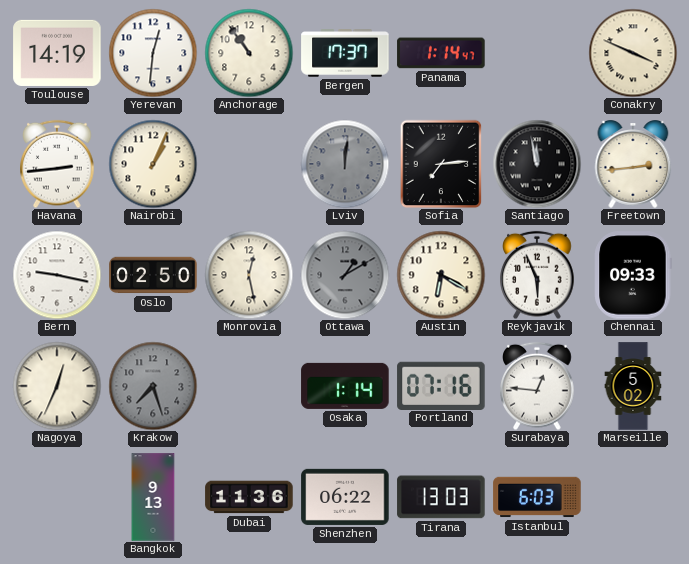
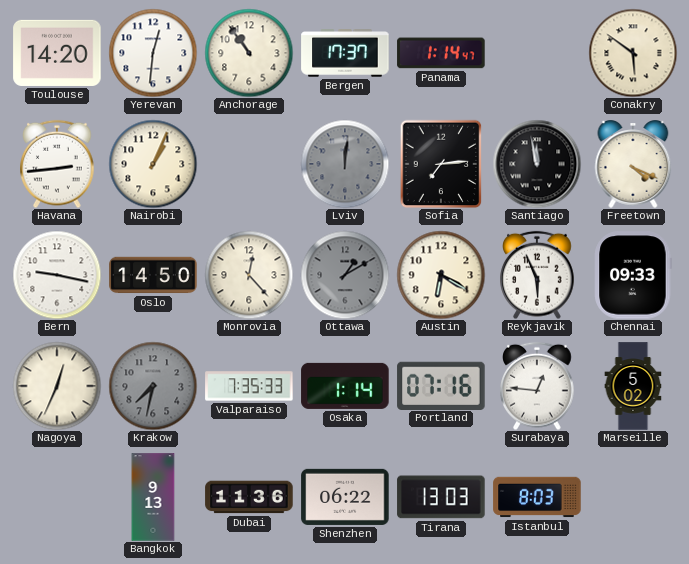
Toulouse: 14:19 -> 14:20 (57, 53)
Conakry: 3:49 -> 5:51 (633, 53)
Freetown: 2:44 -> 4:19 (633, 165)
Oslo: 02:50 -> 14:50 (153, 275)
Monrovia: 12:28 -> 12:23 (249, 275)
Krakow: 7:27 -> 7:32 (153, 386)
Valparaiso: none -> 7:35 (249, 386)
Istanbul: 6:03 -> 8:03 (537, 497)
